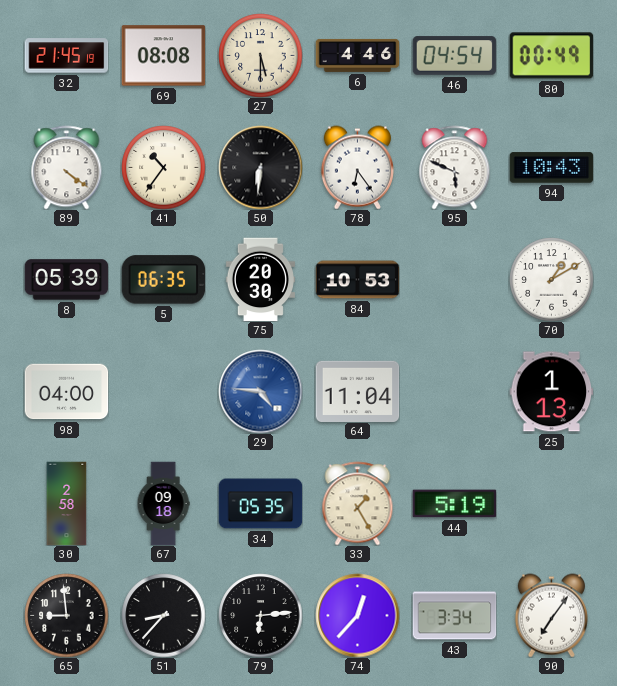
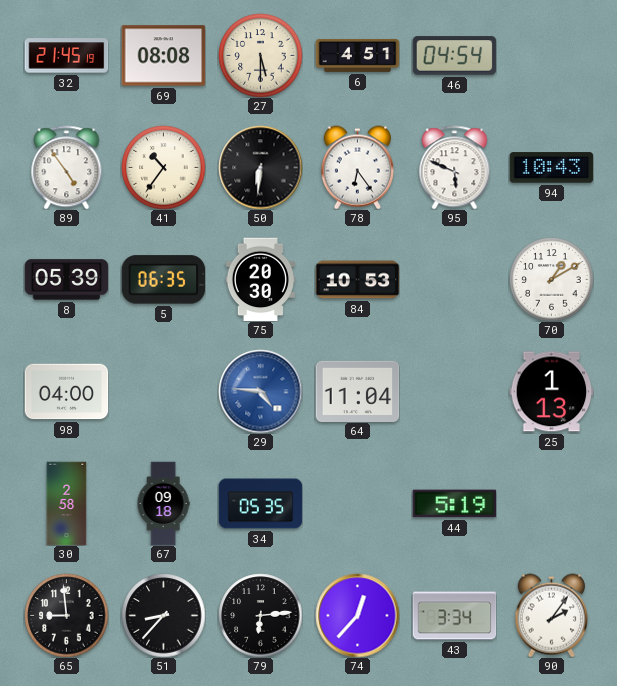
6: 4:46 -> 4:51 (357, 55)
80: 00:49 -> none (551, 56)
89: 4:21 -> 4:54 (67, 167)
33: 1:25 -> none (358, 503)
90: 7:06 -> 2:06 (551, 615)
